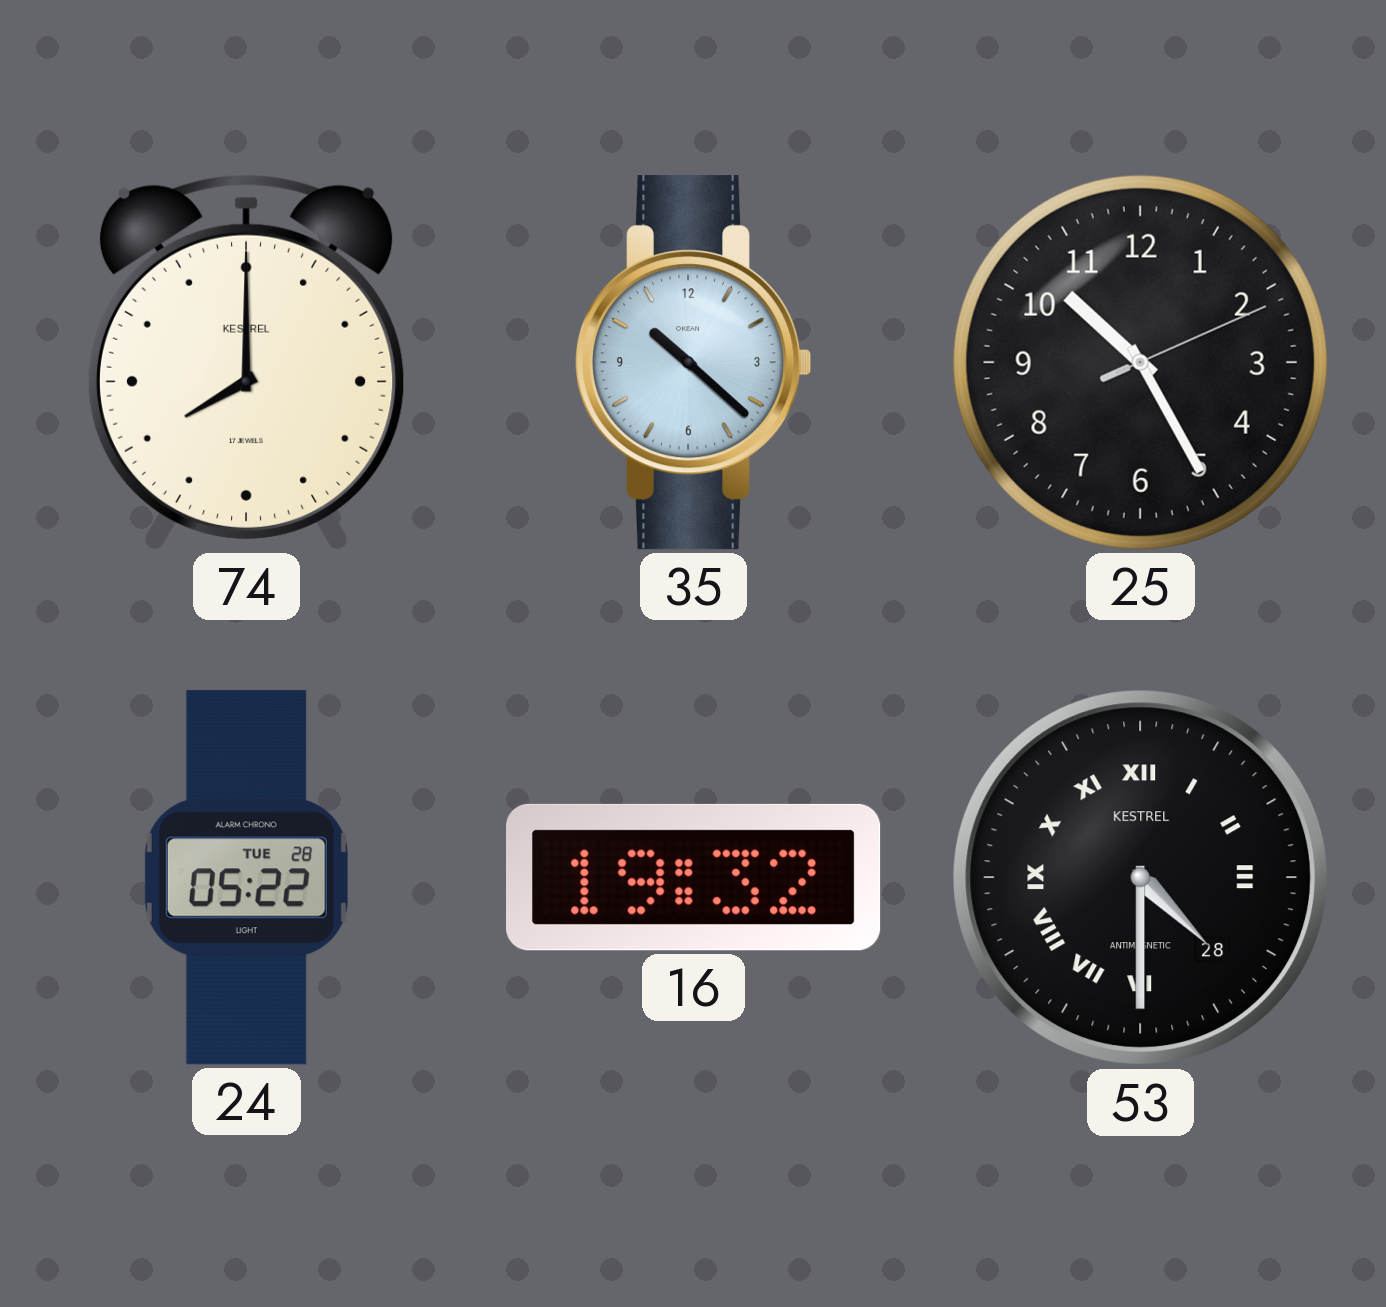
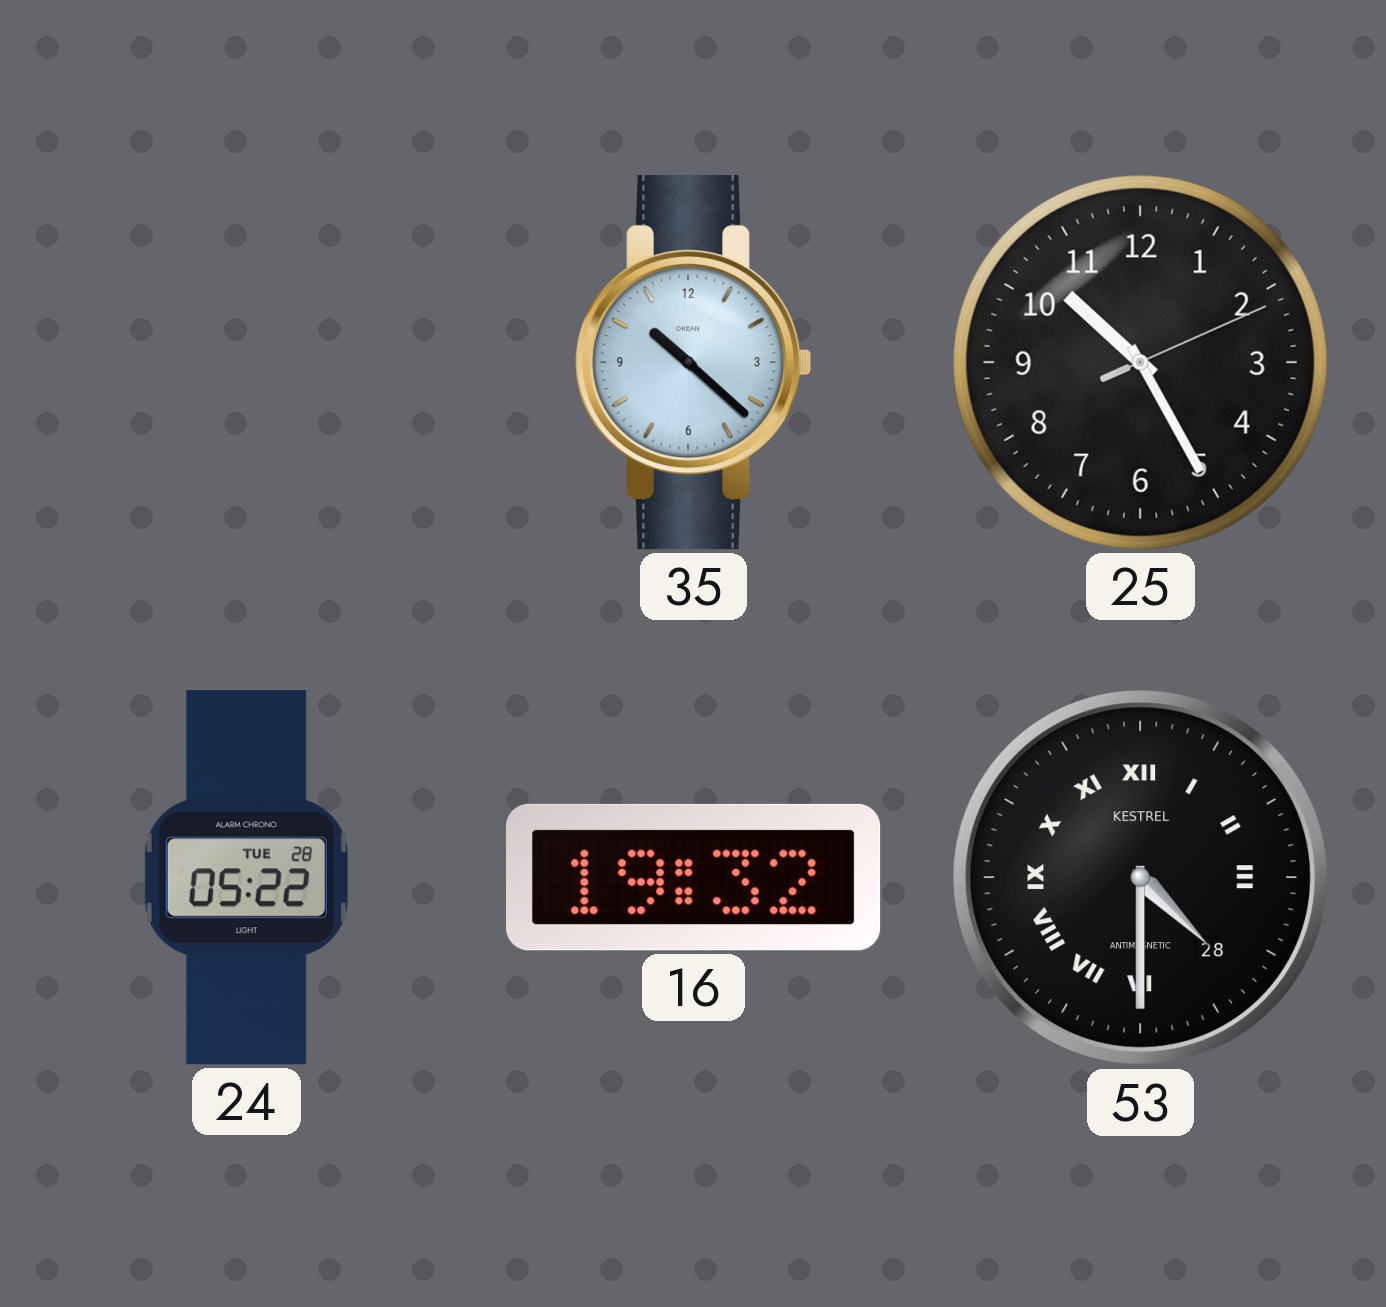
74: 8:00 -> none (246, 362)
